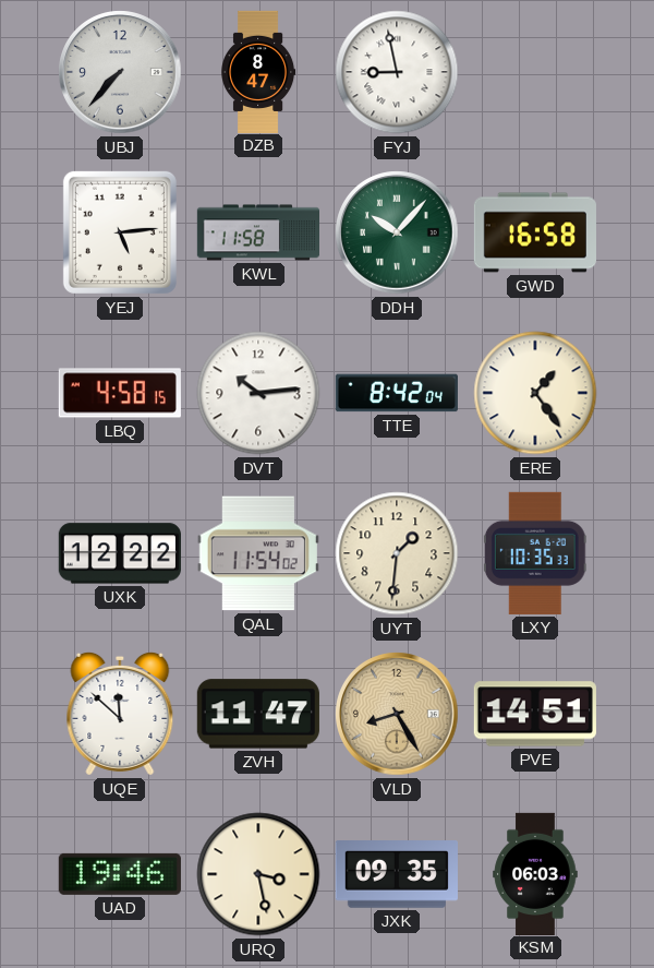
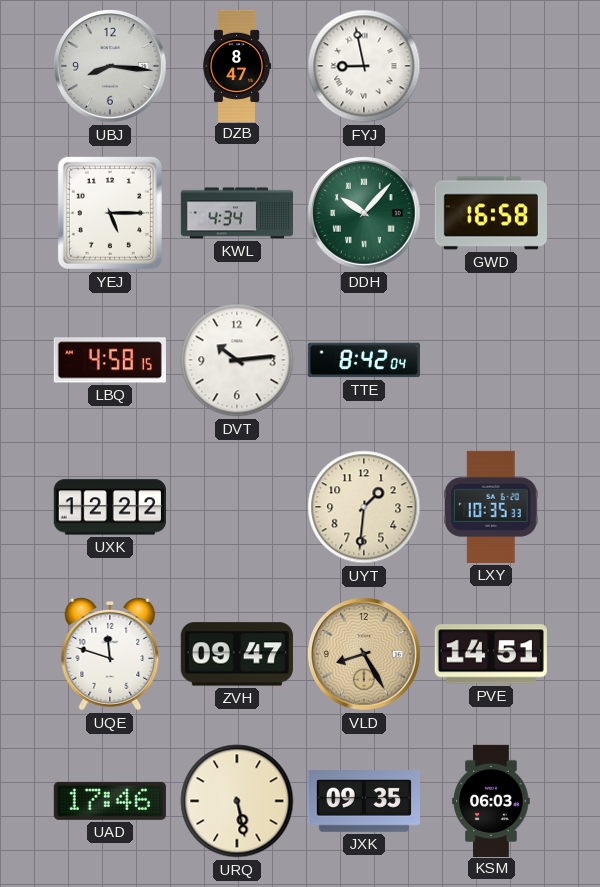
UBJ: 7:37 -> 8:16 (110, 66)
YEJ: 5:14 -> 5:15 (110, 213)
KWL: 11:58 -> 4:34 (236, 213)
ERE: 1:24 -> none (535, 393)
QAL: 11:54 -> none (258, 553)
UQE: 11:52 -> 11:48 (110, 654)
ZVH: 11:47 -> 09:47 (237, 654)
UAD: 19:46 -> 17:46 (110, 801)
URQ: 3:28 -> 5:28 (237, 801)
